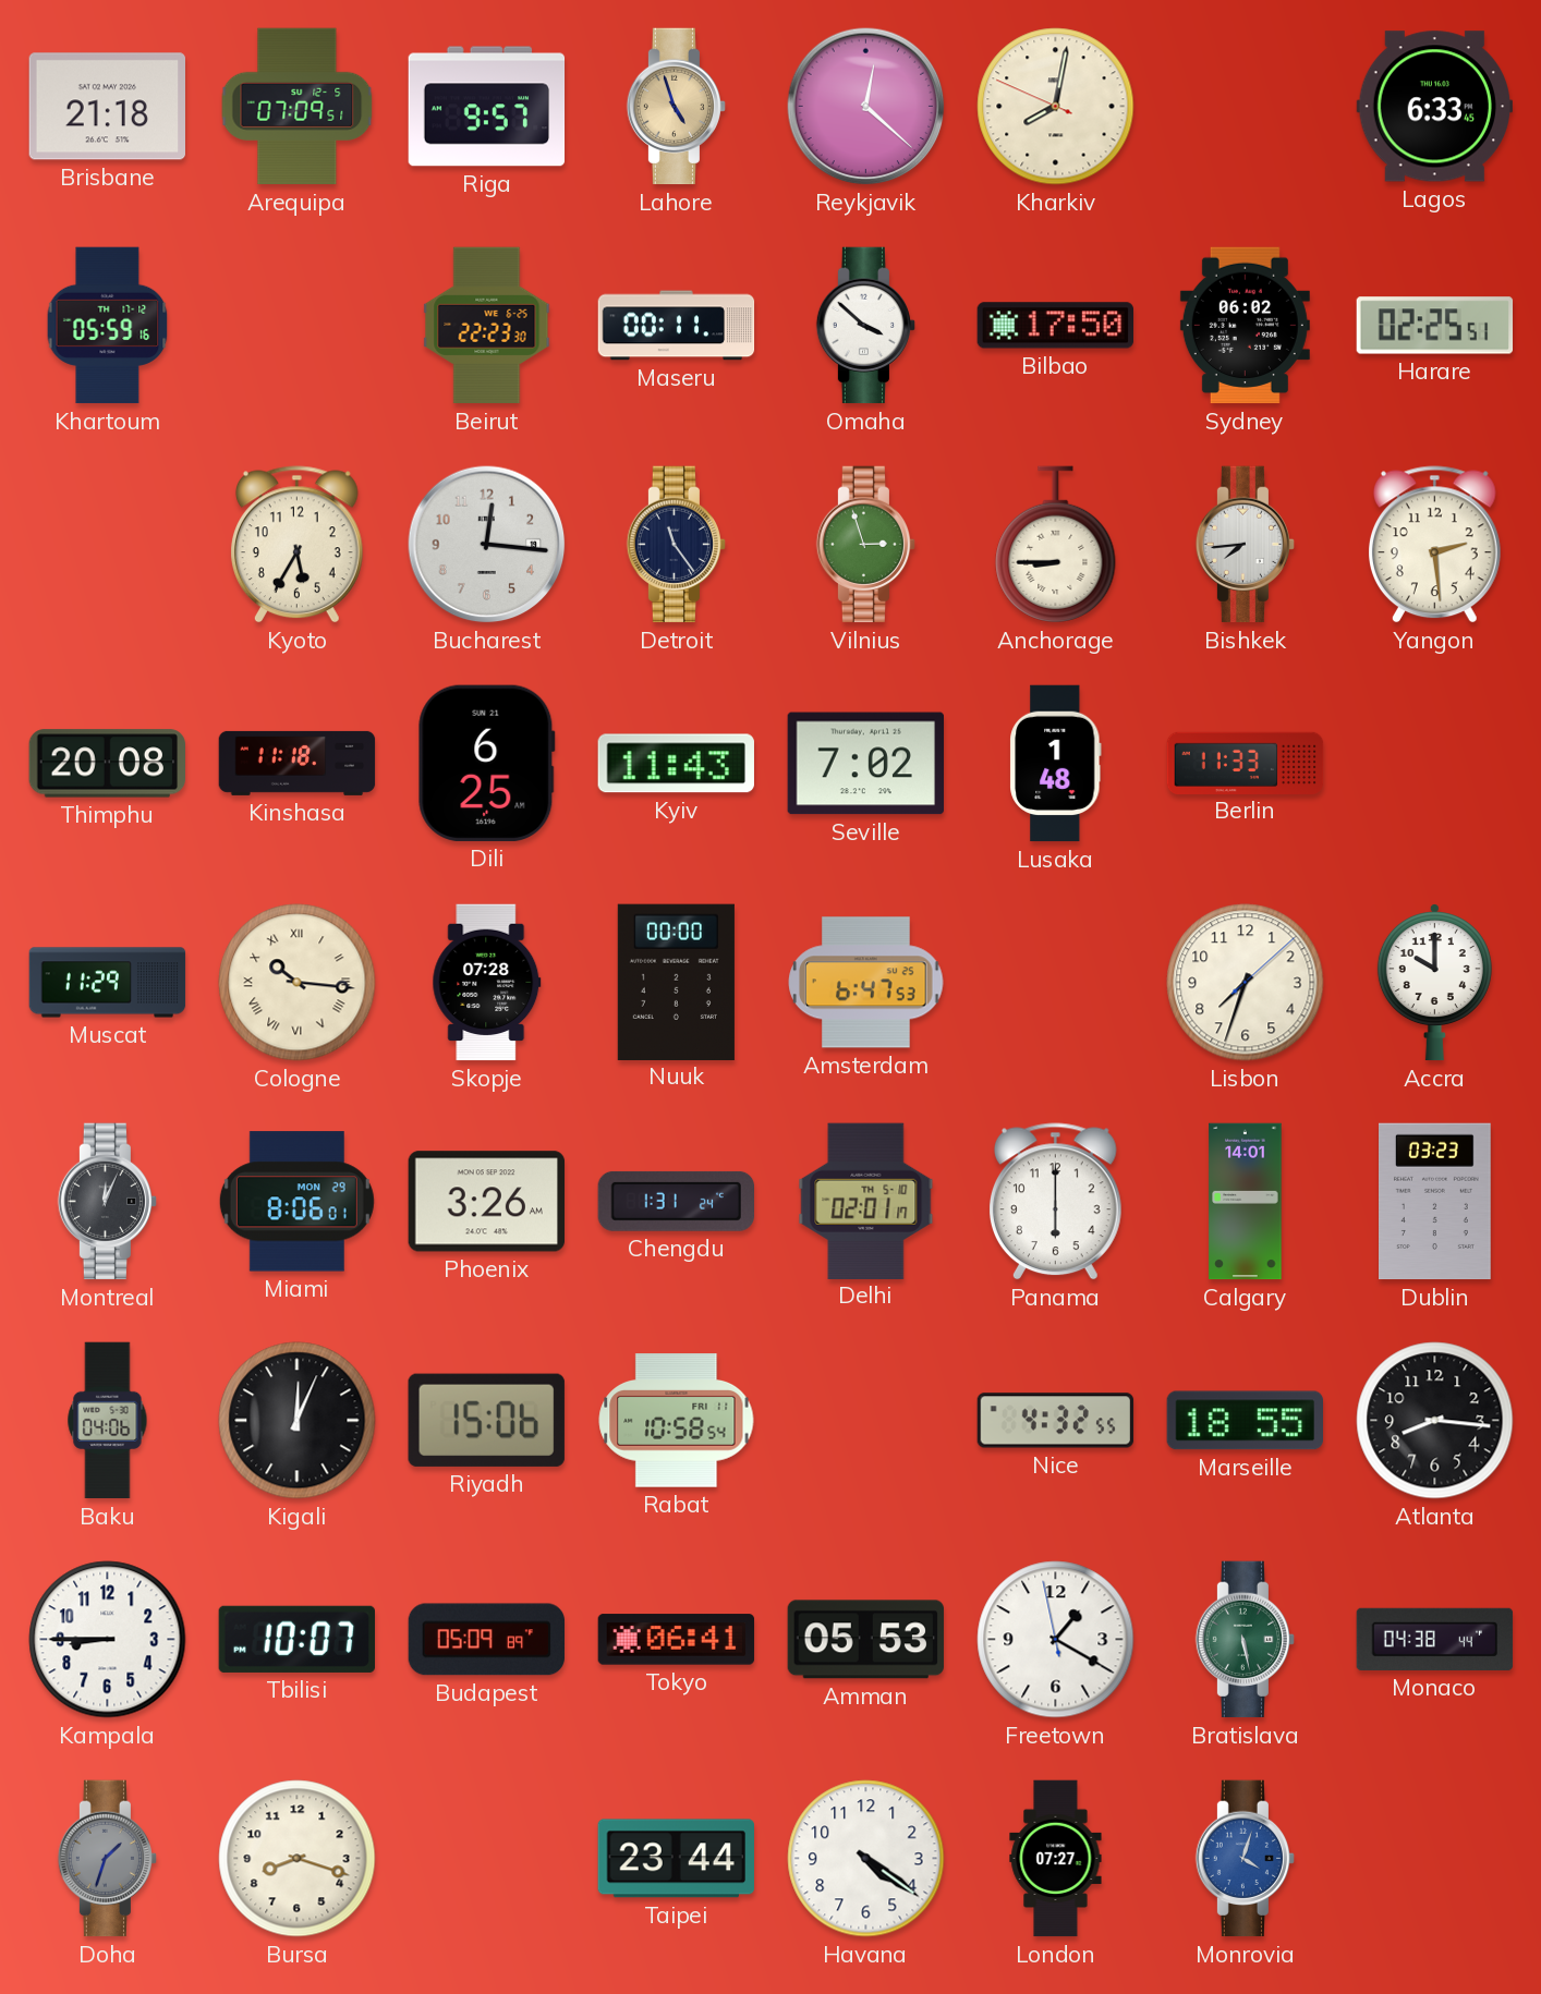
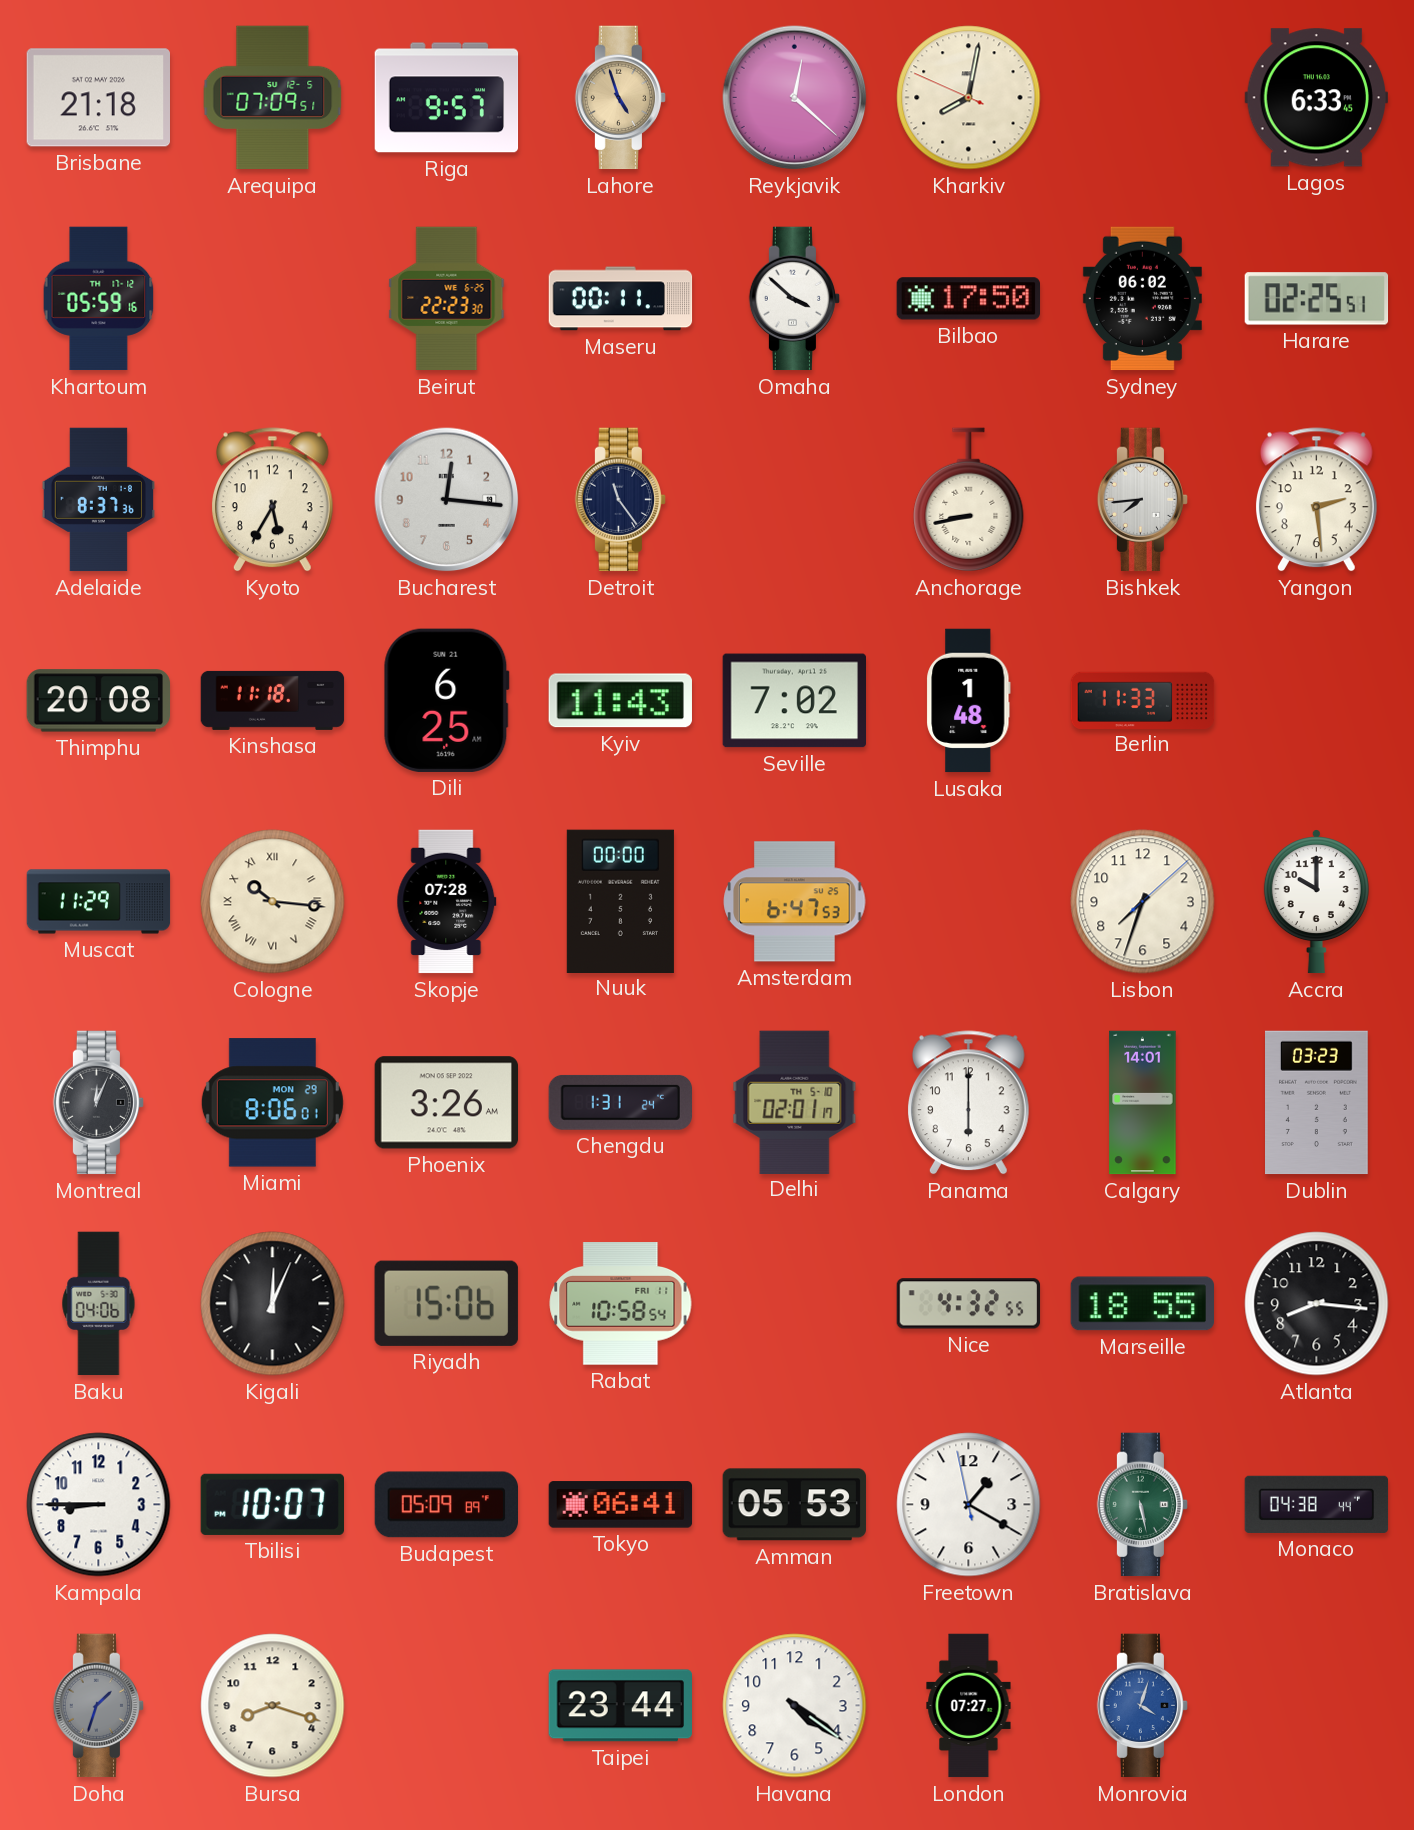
Adelaide: none -> 8:37 (98, 500)
Vilnius: 2:57 -> none (866, 545)
Anchorage: 8:45 -> 8:43 (969, 500)
